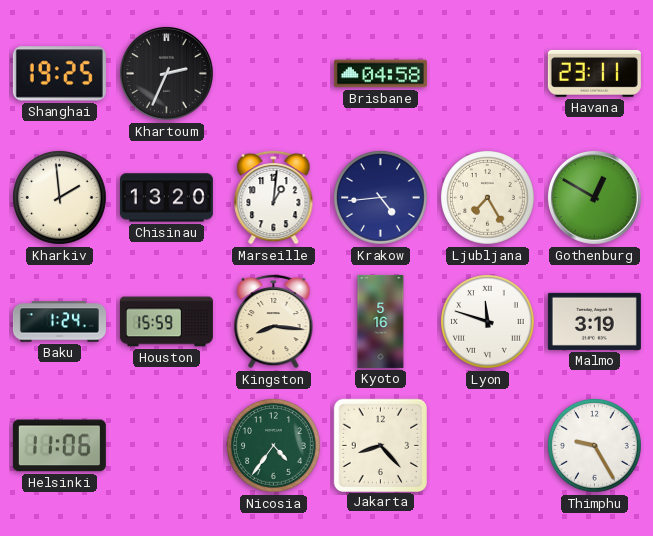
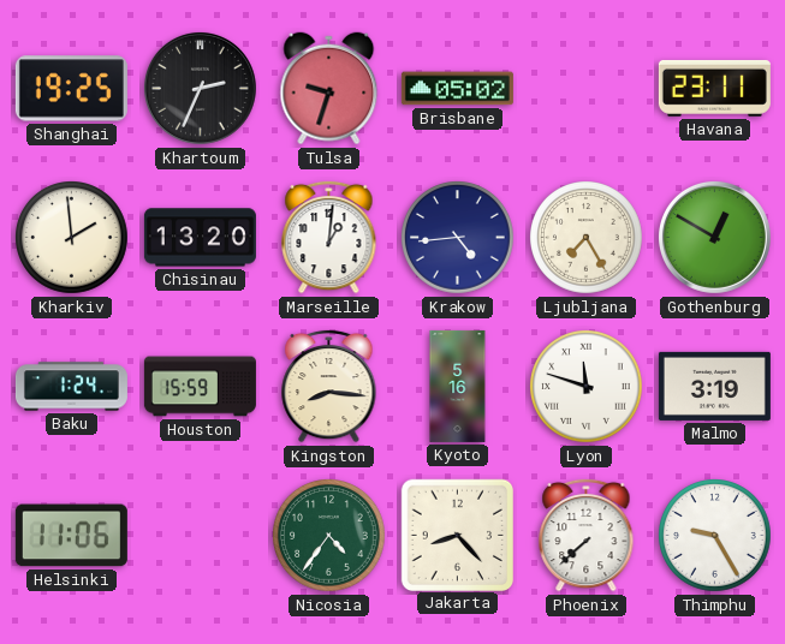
Tulsa: none -> 9:33 (329, 89)
Brisbane: 04:58 -> 05:02 (457, 89)
Phoenix: none -> 7:38 (587, 535)
